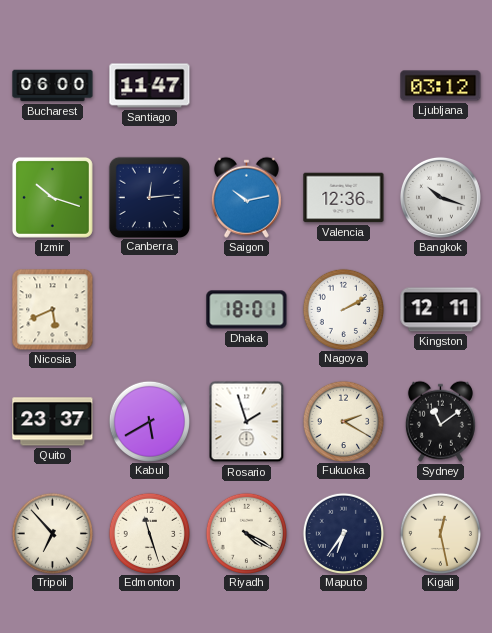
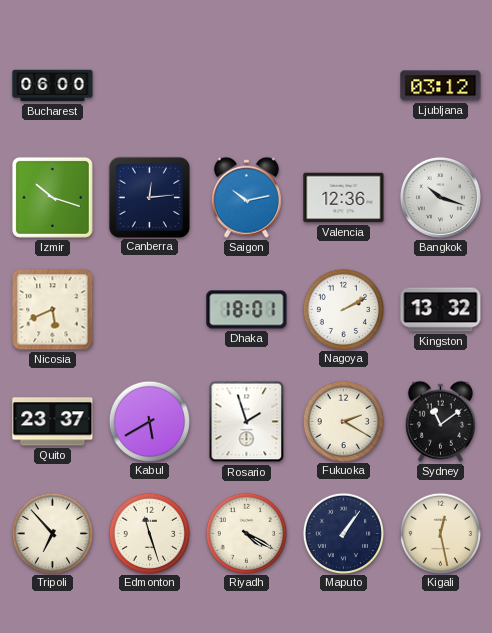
Santiago: 11:47 -> none (150, 86)
Kingston: 12:11 -> 13:32 (441, 310)
Maputo: 6:36 -> 1:06 (343, 533)
